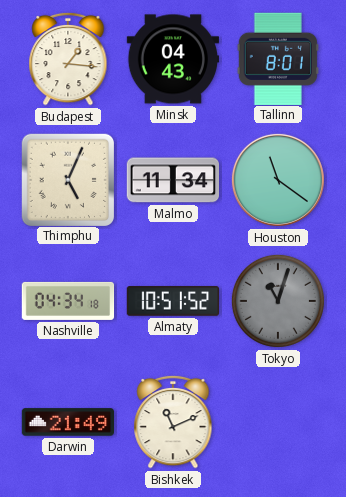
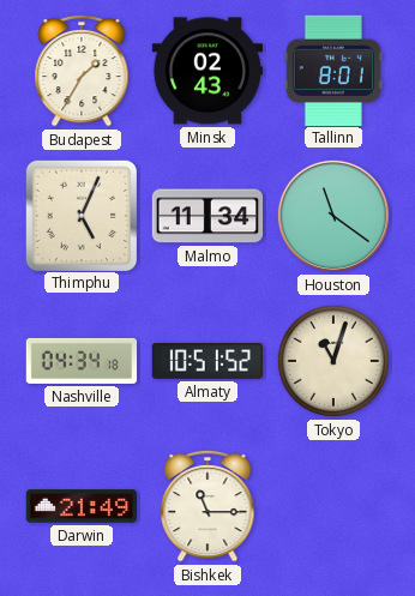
Budapest: 1:16 -> 1:35 (82, 71)
Minsk: 04:43 -> 02:43 (207, 71)
Tokyo dial: grey -> cream (333, 361)
Bishkek: 11:11 -> 11:15 (207, 506)
